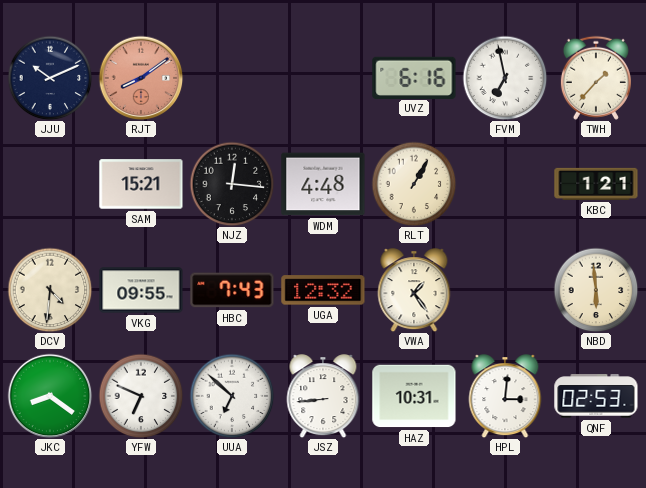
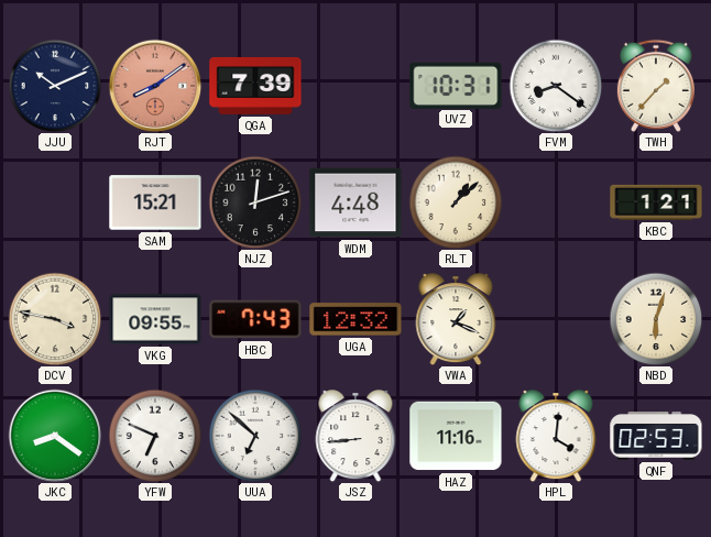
QGA: none -> 7:39 (255, 86)
UVZ: 6:16 -> 10:31 (456, 85)
FVM: 6:58 -> 8:21 (556, 86)
NJZ: 12:16 -> 12:12 (255, 202)
RLT: 1:05 -> 1:08 (456, 202)
DCV: 4:31 -> 3:47 (55, 319)
VWA: 1:24 -> 1:19 (456, 319)
NBD: 5:59 -> 6:03 (656, 319)
HAZ: 10:31 -> 11:16 (456, 436)
HPL: 3:01 -> 4:01 (556, 436)
